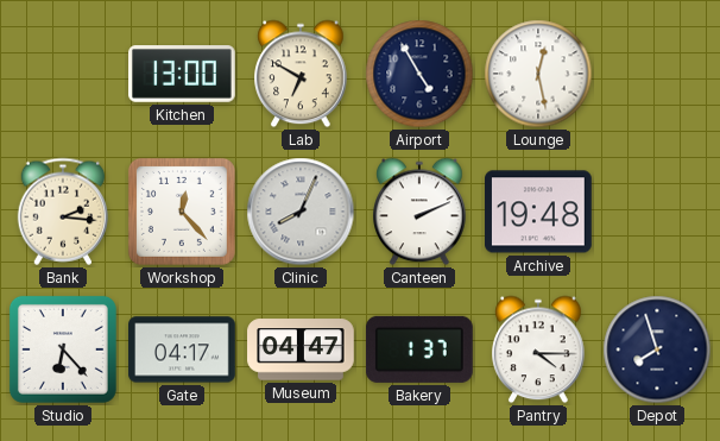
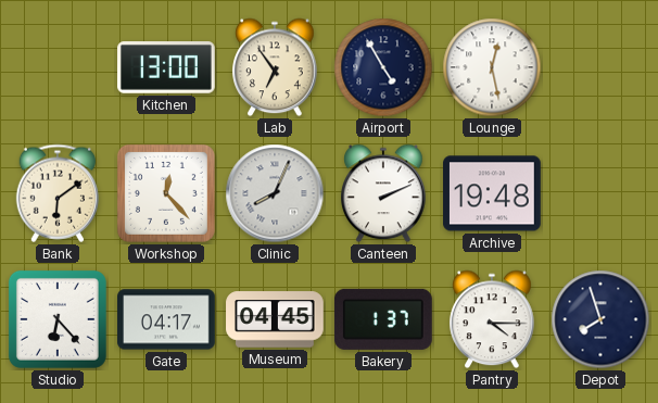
Lab: 6:50 -> 6:54 (275, 67)
Bank: 2:16 -> 6:09 (56, 193)
Museum: 04:47 -> 04:45 (275, 319)
